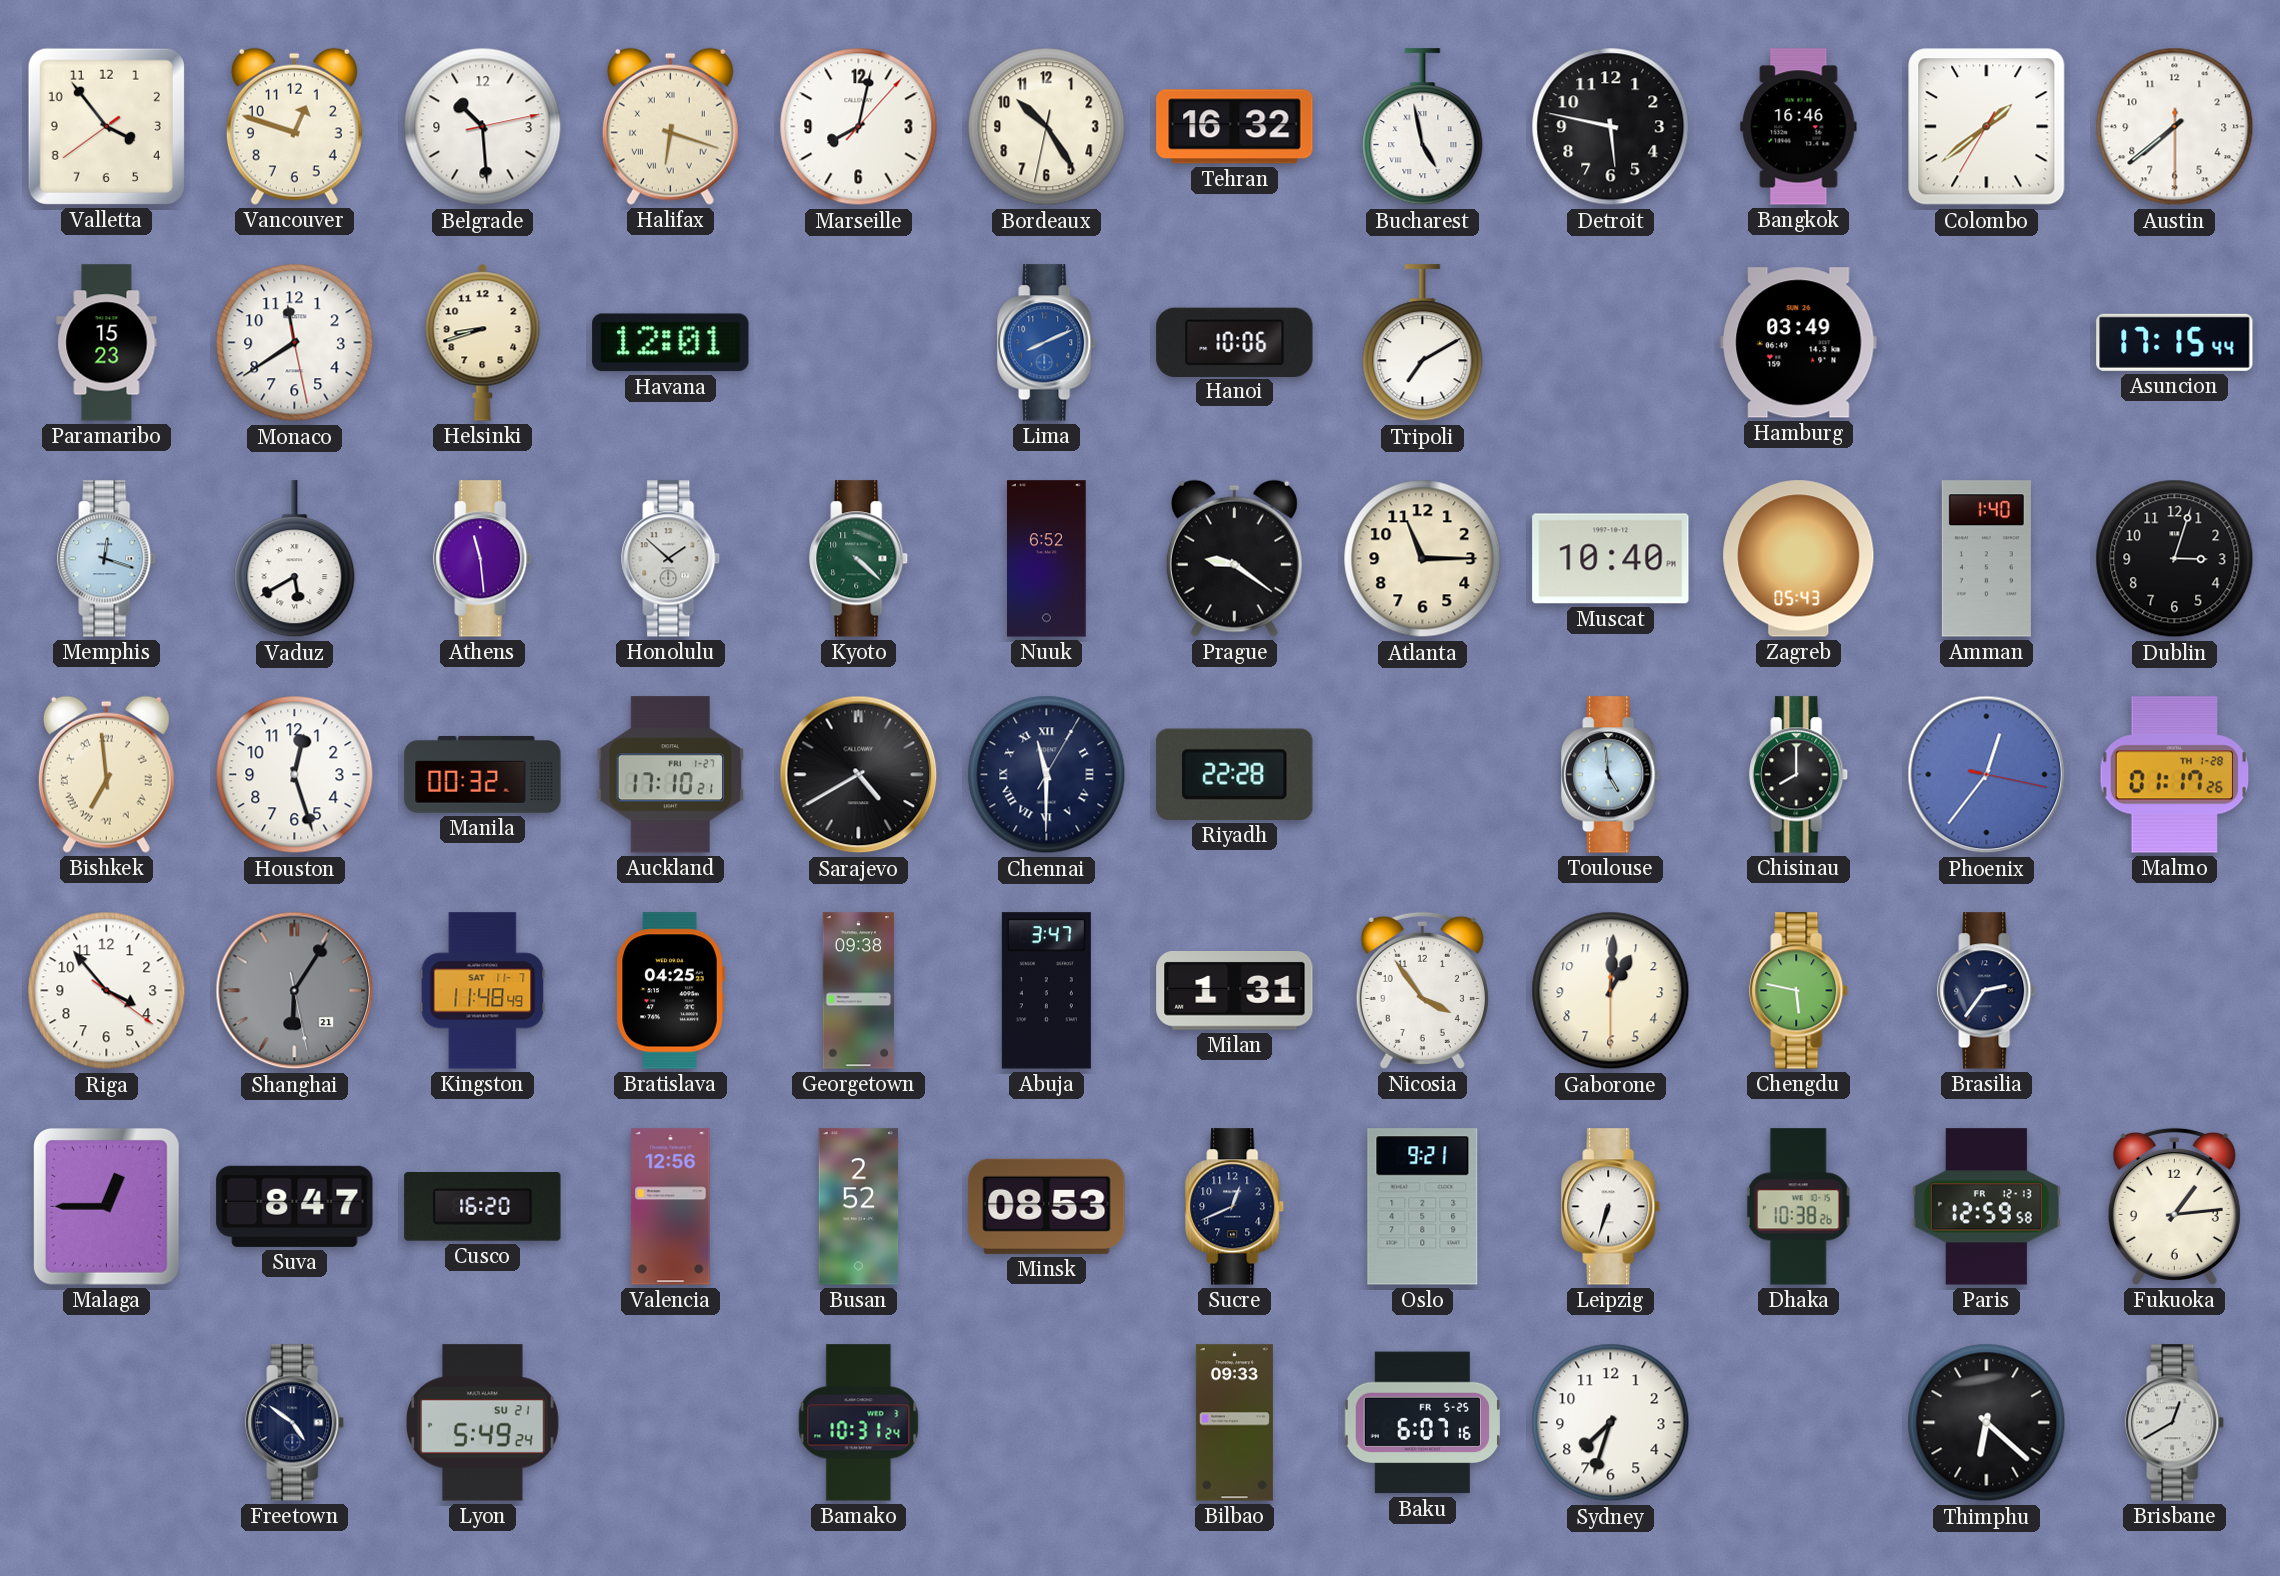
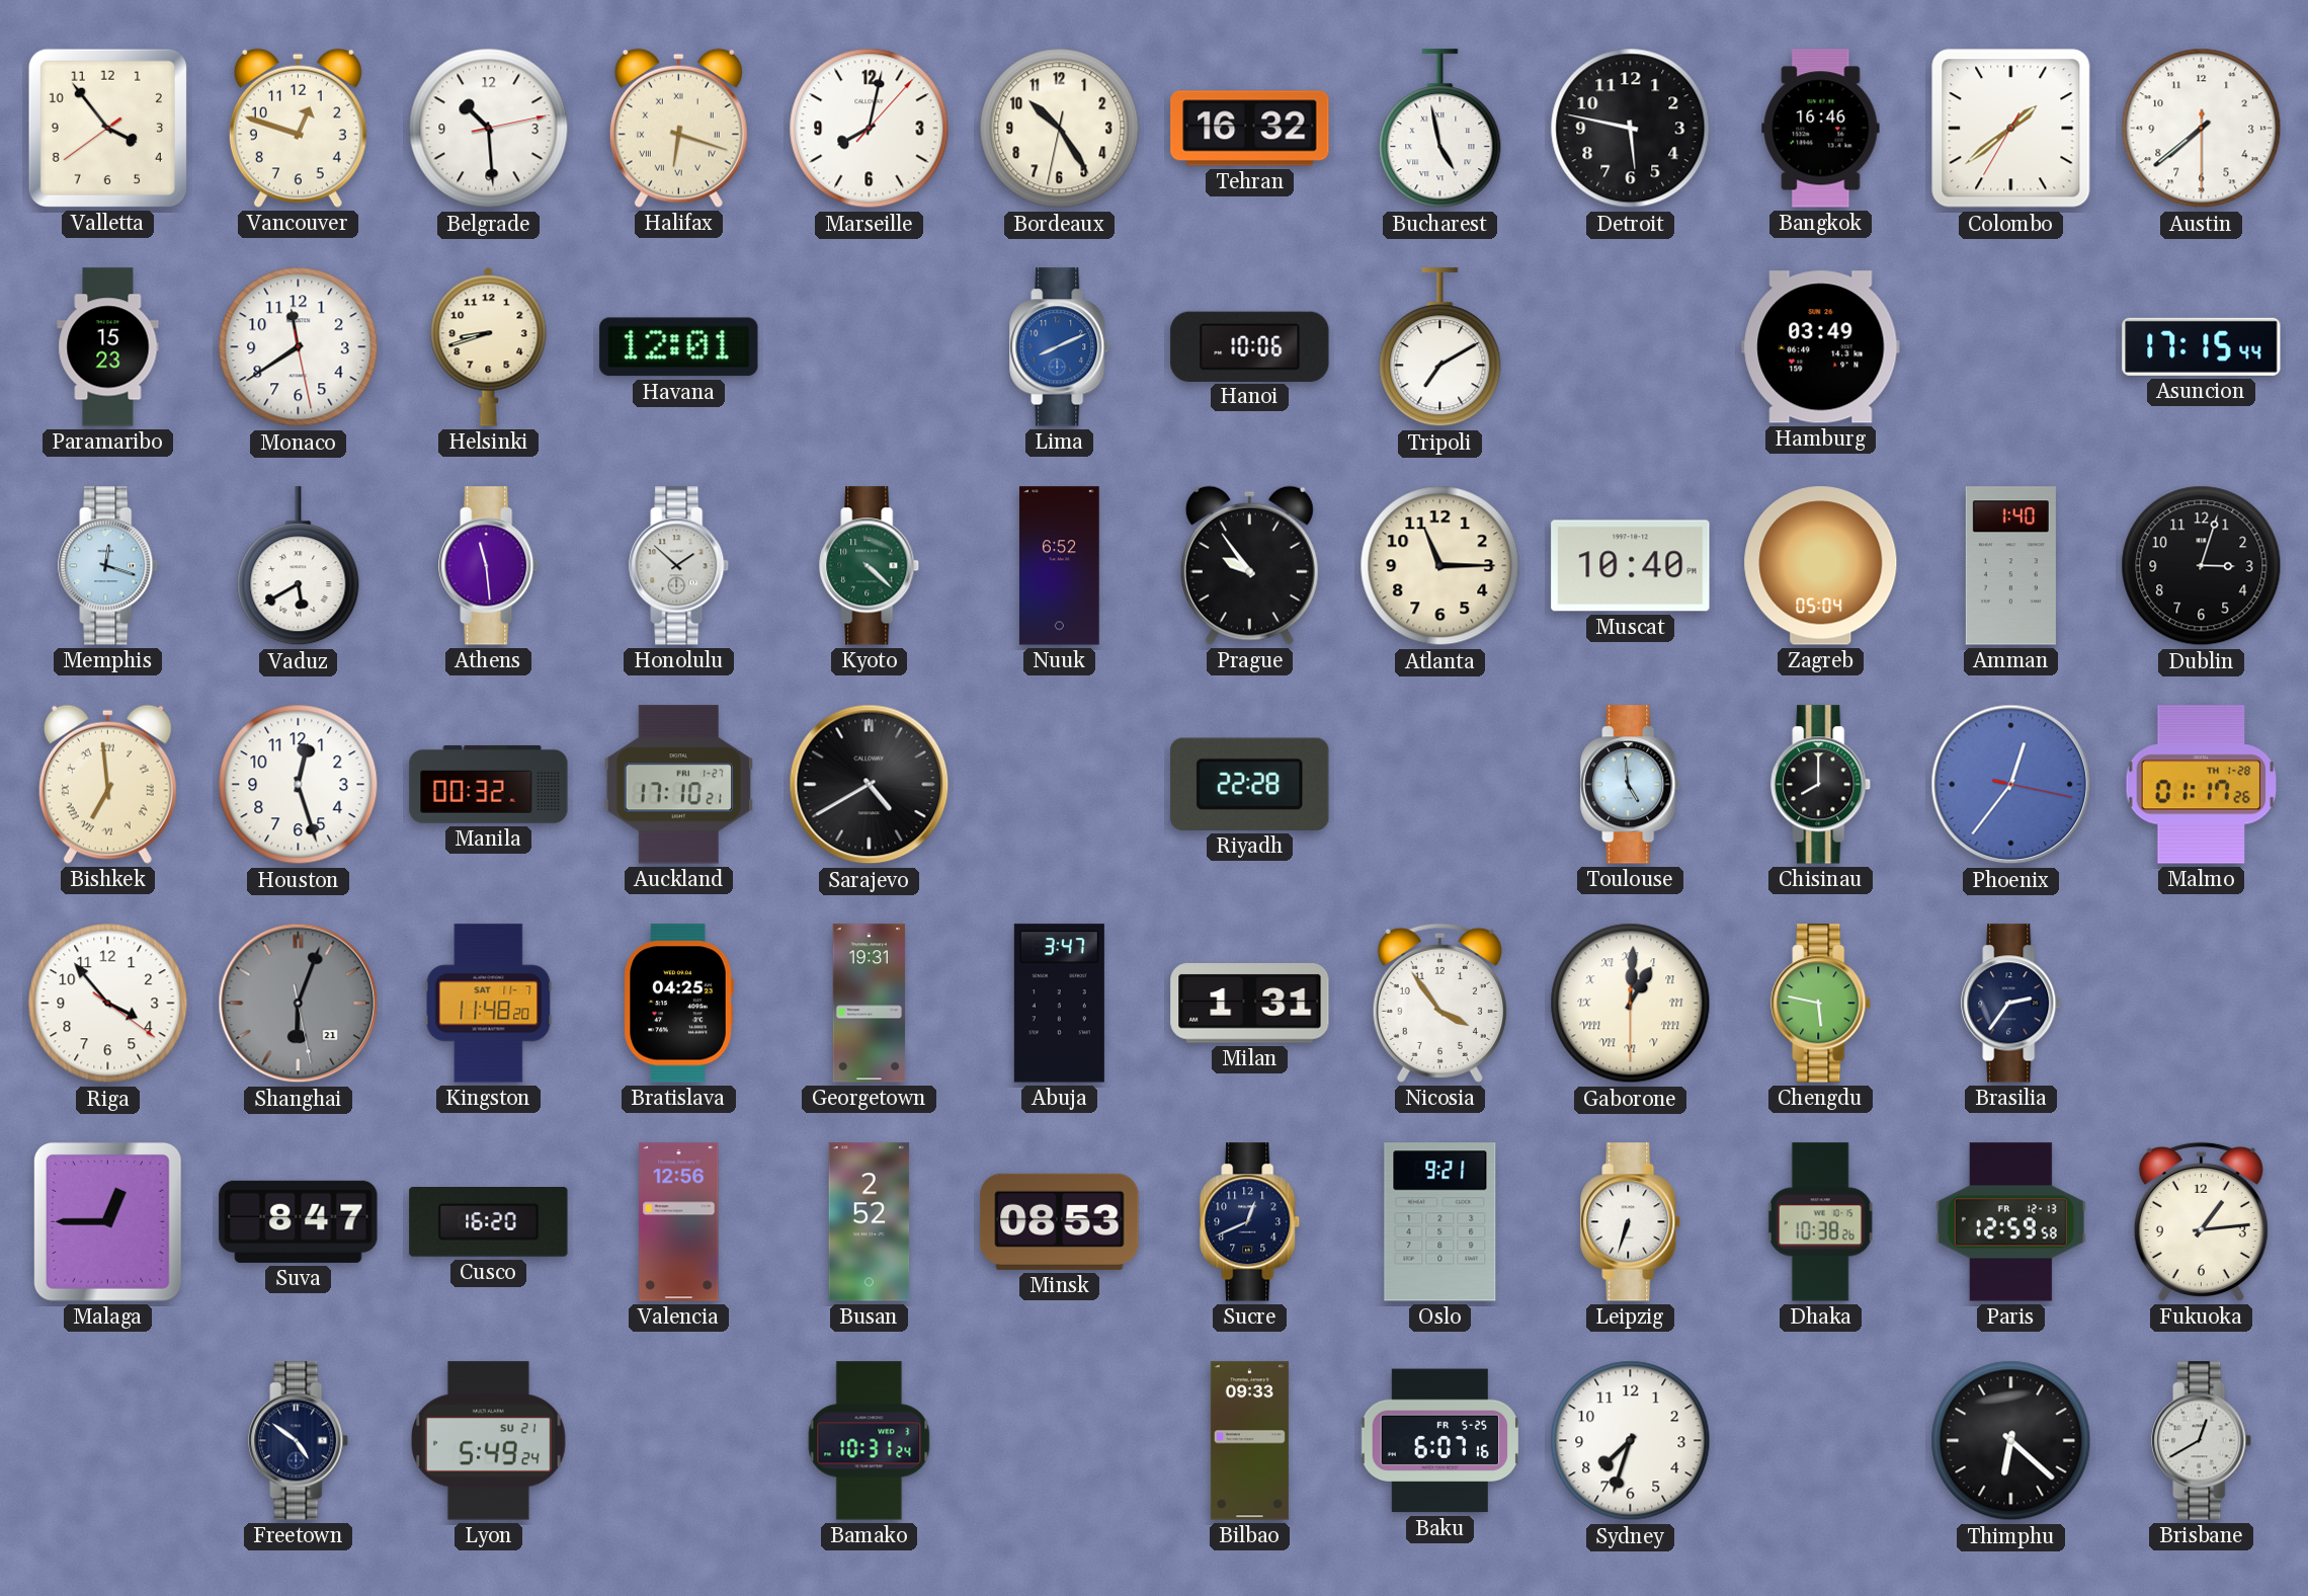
Prague: 9:21 -> 9:54 (1249, 565)
Zagreb: 05:43 -> 05:04 (1821, 566)
Chennai: 11:30 -> none (1047, 775)
Shanghai: 6:05 -> 6:03 (299, 1004)
Kingston: 11:48:49 -> 11:48:20 (489, 1004)
Georgetown: 09:38 -> 19:31 (870, 1004)
Gaborone numerals: Arabic -> Roman (1631, 1004)
